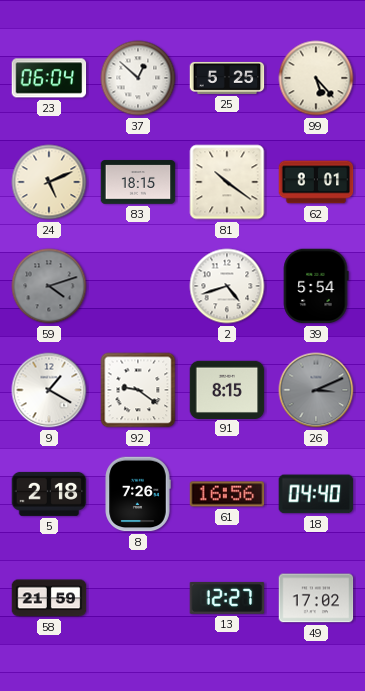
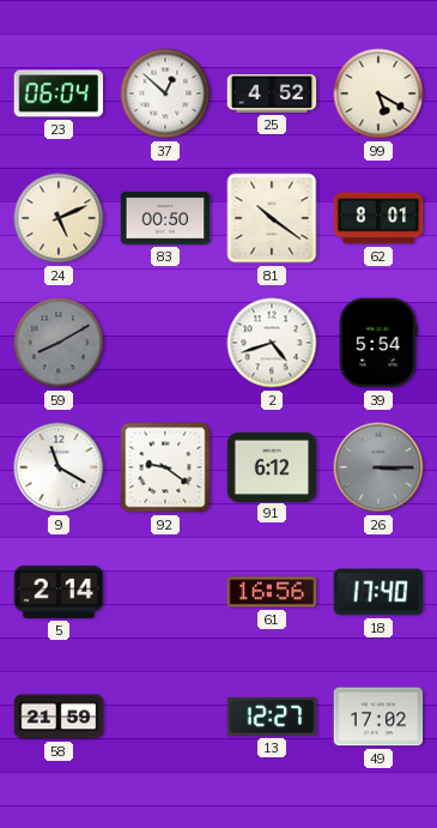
25: 5:25 -> 4:52 (272, 93)
99: 5:23 -> 5:20 (378, 93)
83: 18:15 -> 00:50 (165, 218)
59: 4:12 -> 8:10 (59, 343)
9: 1:20 -> 11:20 (59, 467)
91: 8:15 -> 6:12 (272, 466)
26: 3:11 -> 3:15 (378, 467)
5: 2:18 -> 2:14 (59, 592)
8: 7:26 -> none (138, 494)
18: 04:40 -> 17:40 (378, 592)
